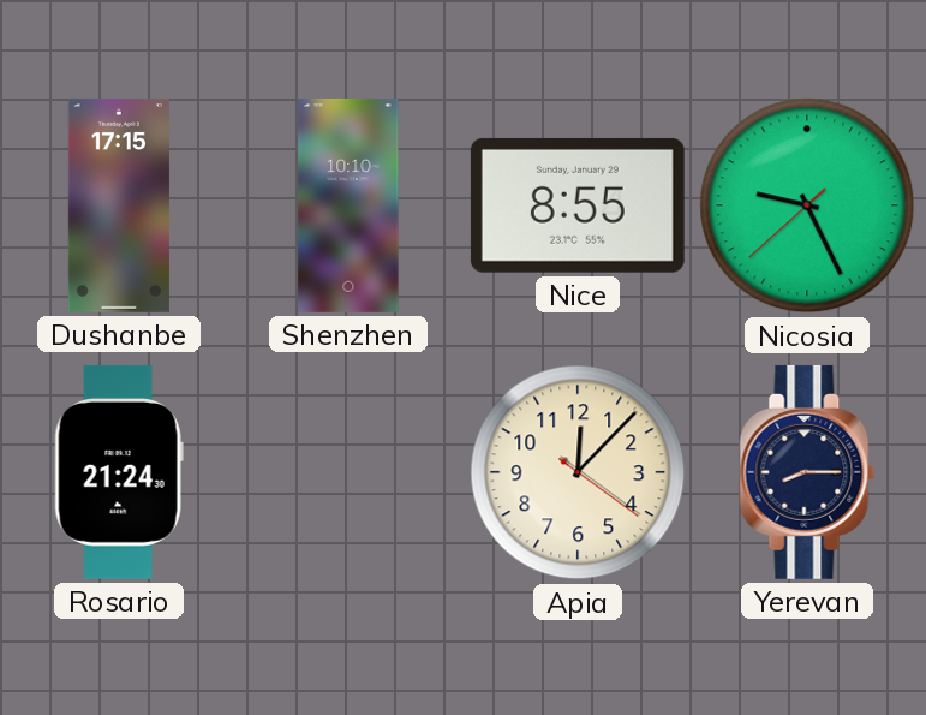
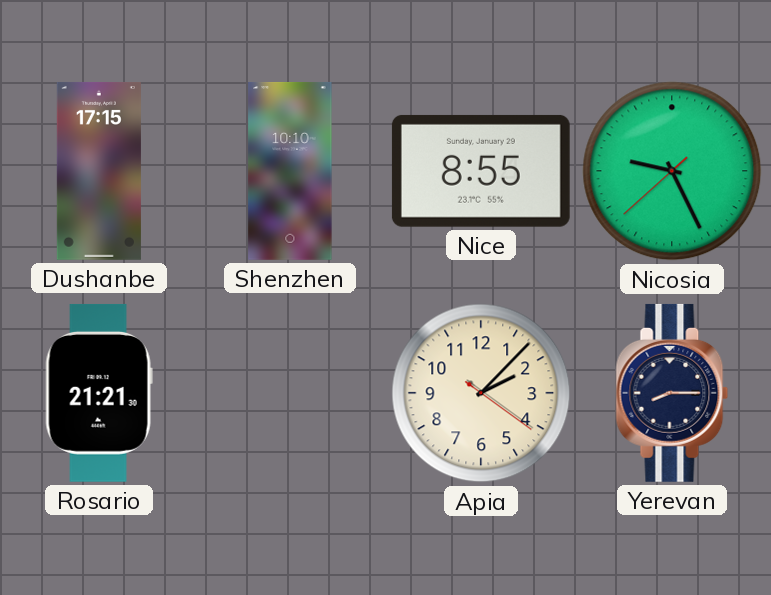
Rosario: 21:24 -> 21:21 (99, 393)
Apia: 12:07 -> 2:07 (481, 393)
